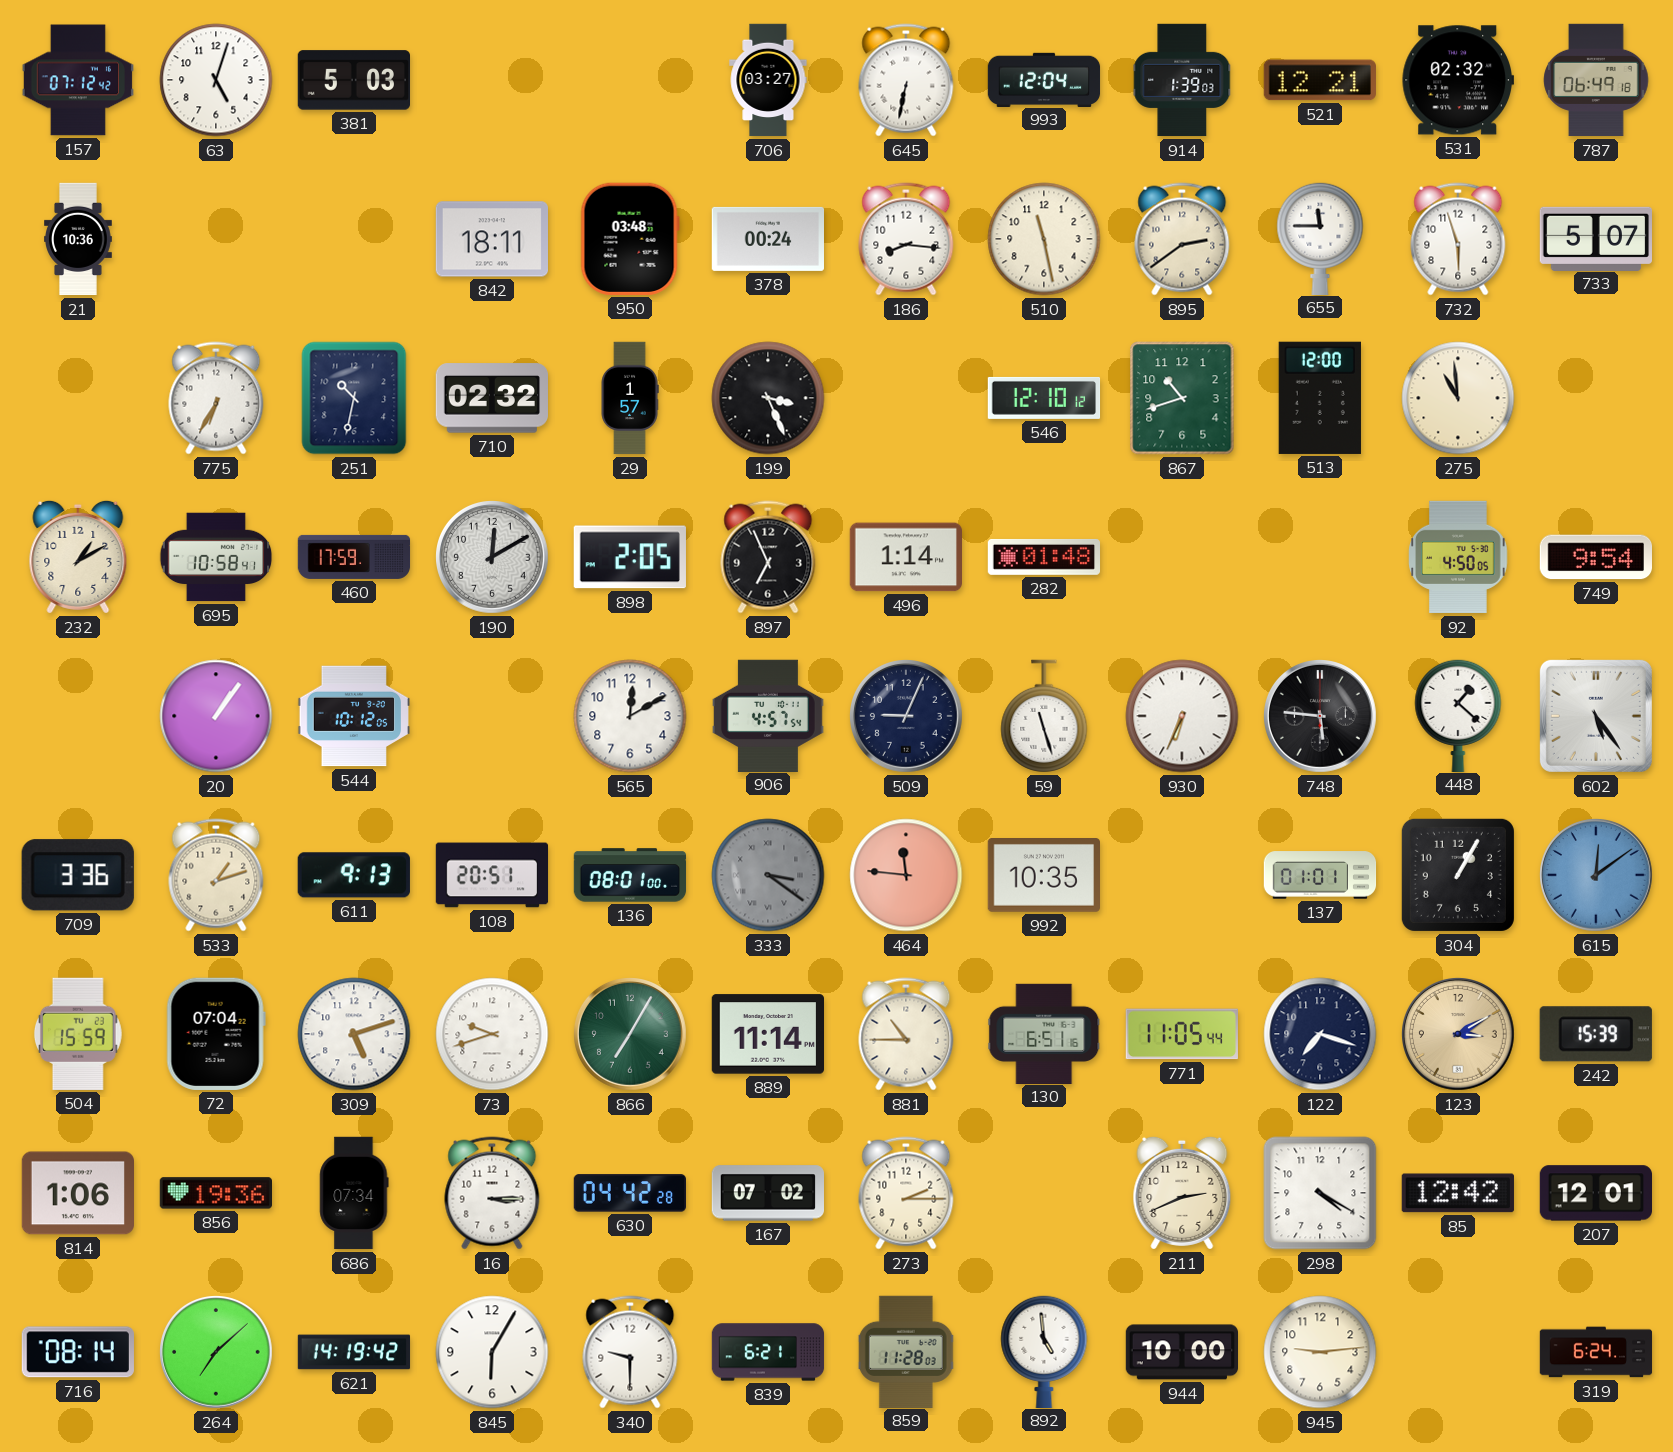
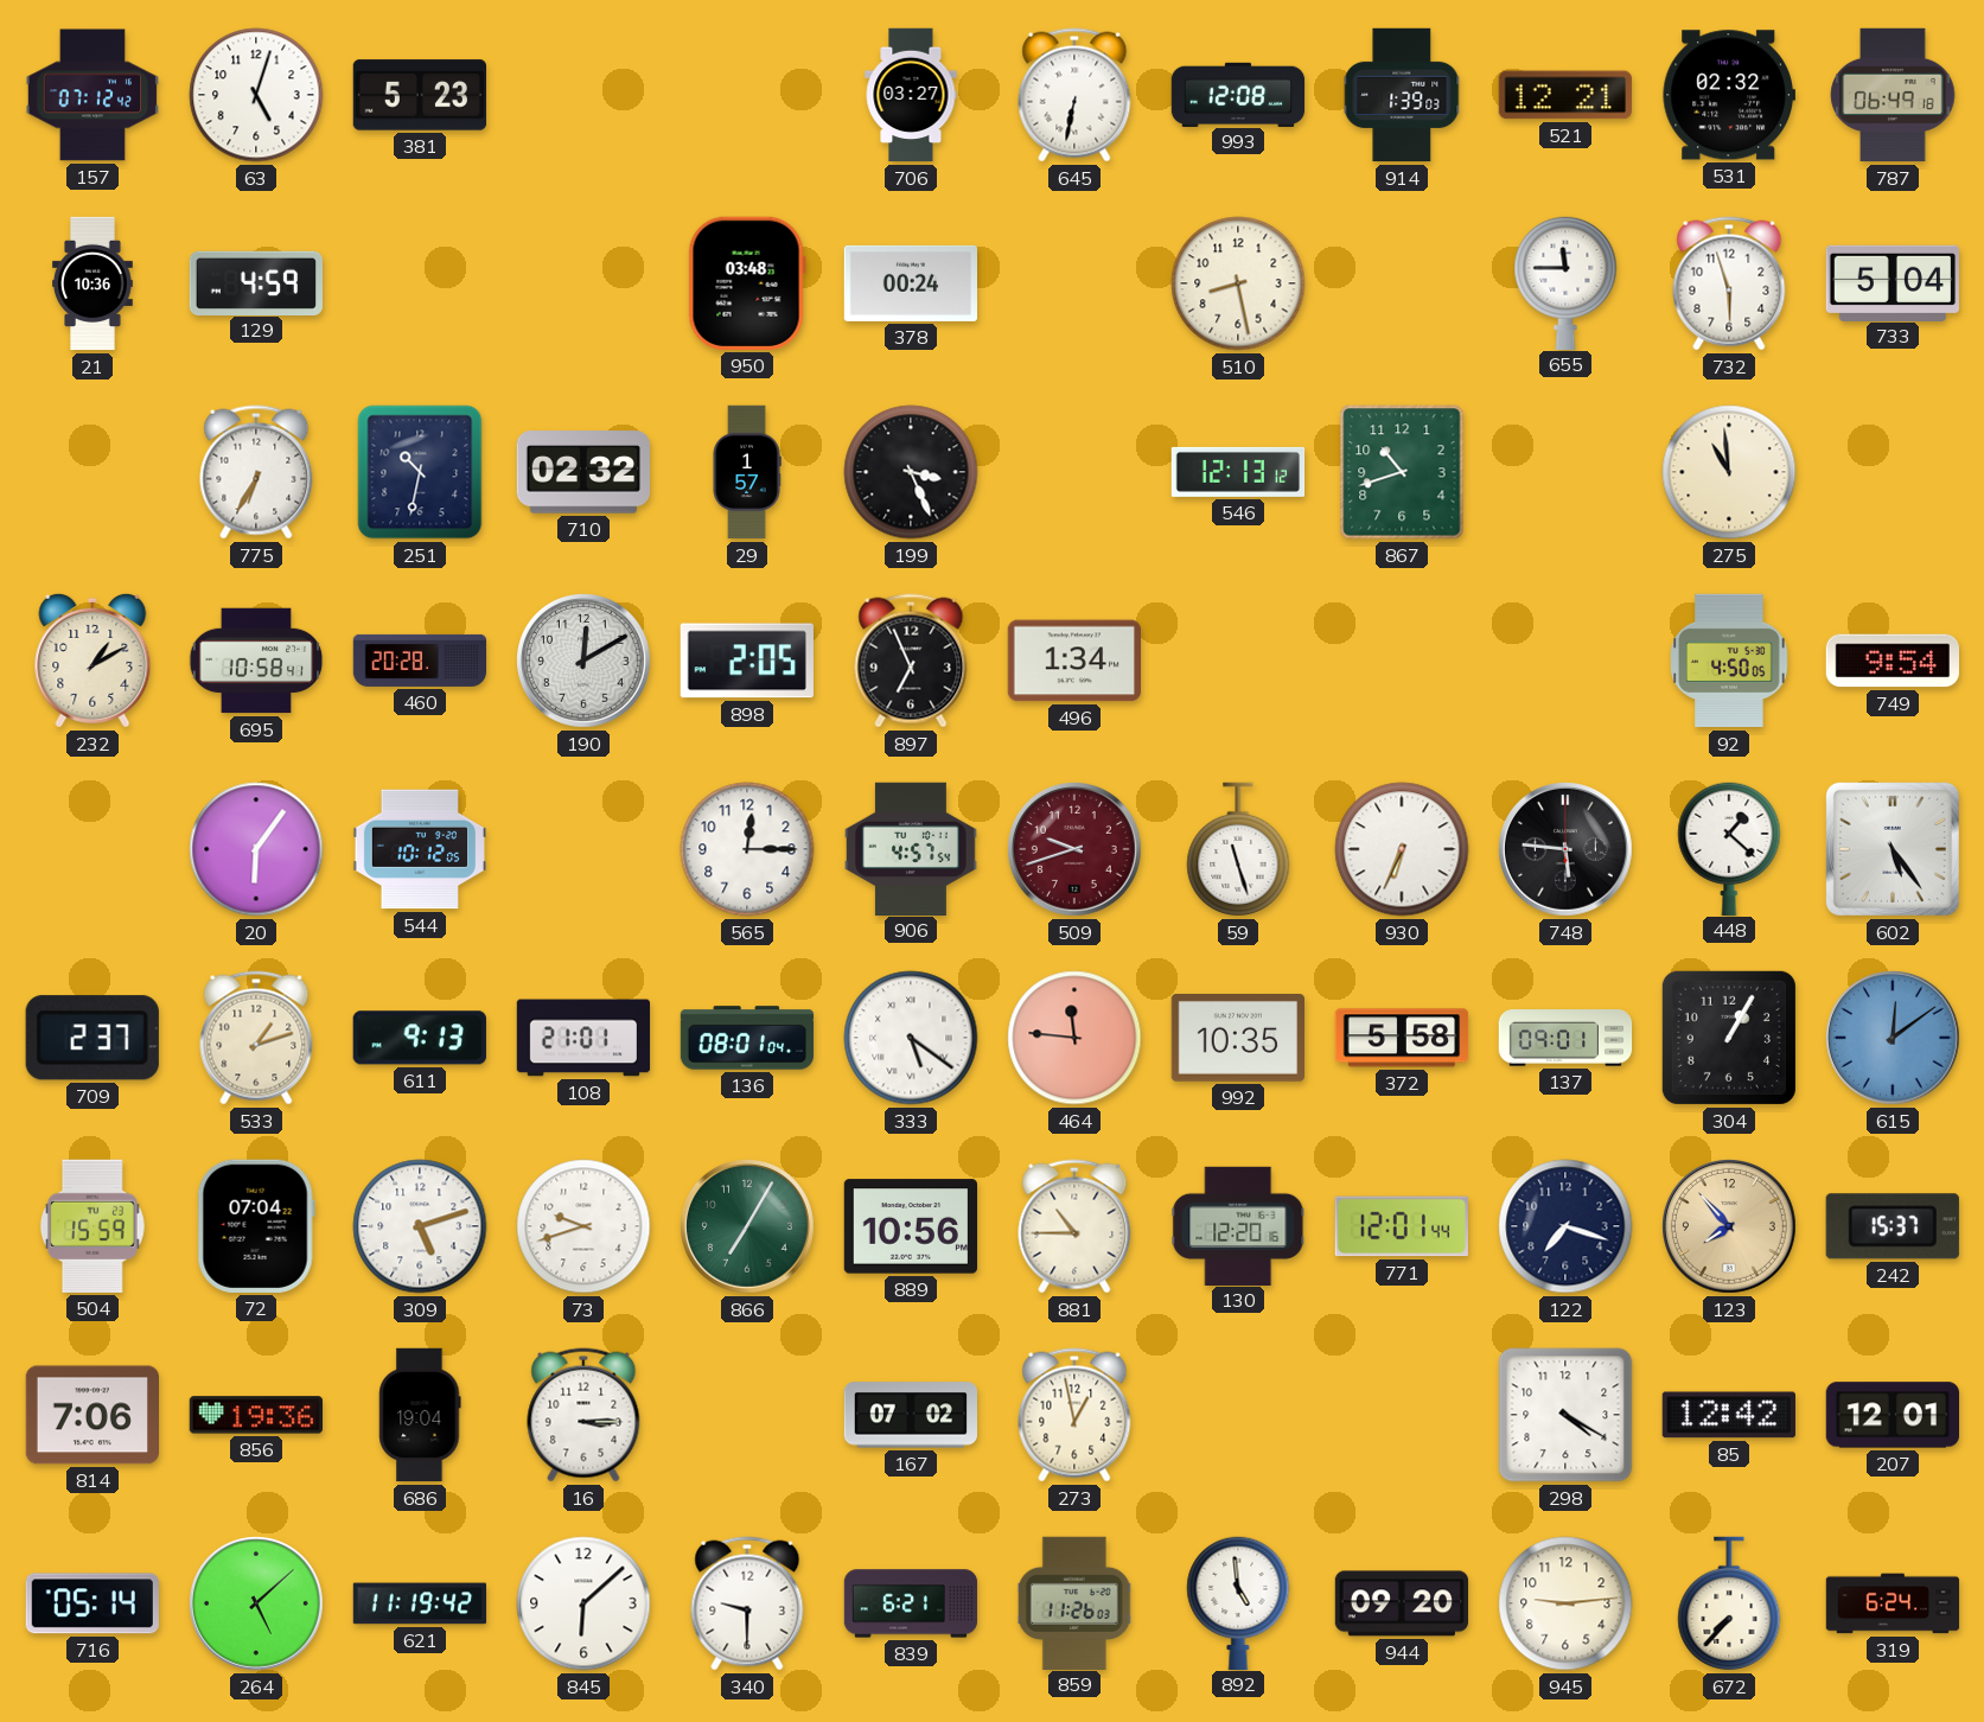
381: 5:03 -> 5:23 (419, 95)
993: 12:04 -> 12:08 (1238, 94)
129: none -> 4:59 (255, 282)
842: 18:11 -> none (491, 239)
186: 8:16 -> none (906, 239)
510: 11:28 -> 8:28 (1238, 283)
895: 2:39 -> none (1182, 239)
733: 5:07 -> 5:04 (1892, 282)
546: 12:10 -> 12:13 (1238, 472)
513: 12:00 -> none (1320, 398)
460: 17:59 -> 20:28 (420, 661)
496: 1:14 -> 1:34 (1073, 661)
282: 01:48 -> none (1044, 557)
20: 1:06 -> 6:06 (256, 849)
565: 12:10 -> 12:15 (747, 849)
509: 9:04 -> 9:42 (1076, 850)
509 dial: navy -> burgundy (1076, 850)
709: 3:36 -> 2:37 (92, 1038)
108: 20:51 -> 21:01 (583, 1038)
136: 08:01:00 -> 08:01:04 (747, 1038)
333: 3:21 -> 5:21 (911, 1038)
333 dial: grey -> white (911, 1038)
372: none -> 5:58 (1402, 1038)
137: 01:01 -> 09:01 (1565, 1038)
889: 11:14 -> 10:56 (910, 1226)
130: 6:51 -> 12:20 (1238, 1225)
771: 11:05 -> 12:01 (1402, 1226)
123: 3:10 -> 7:53 (1730, 1227)
242: 15:39 -> 15:37 (1893, 1226)
814: 1:06 -> 7:06 (91, 1415)
686: 07:34 -> 19:04 (420, 1415)
630: 04:42 -> none (629, 1193)
273: 2:15 -> 12:58 (1074, 1415)
211: 2:41 -> none (1182, 1193)
716: 08:14 -> 05:14 (92, 1603)
264: 7:08 -> 5:08 (257, 1605)
621: 14:19 -> 11:19 (420, 1603)
845: 6:05 -> 6:08 (583, 1603)
859: 11:28 -> 11:26 (1074, 1602)
944: 10:00 -> 09:20 (1402, 1603)
672: none -> 7:37 (1729, 1603)
